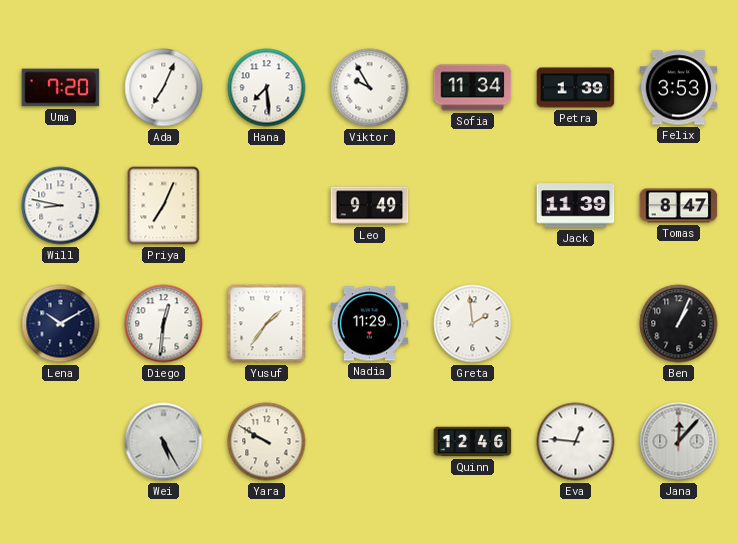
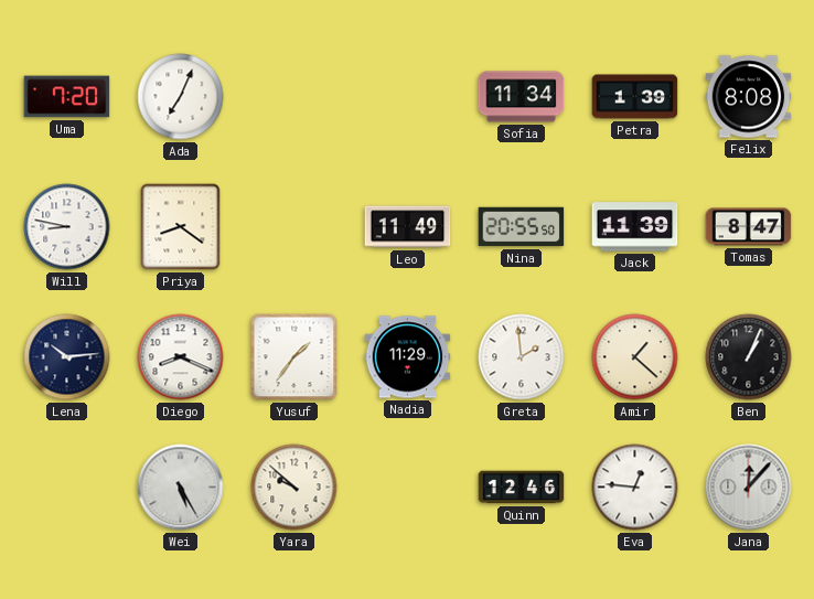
Hana: 7:29 -> none (267, 88)
Viktor: 9:55 -> none (370, 88)
Felix: 3:53 -> 8:08 (749, 97)
Priya: 7:04 -> 8:21 (181, 227)
Leo: 9:49 -> 11:49 (408, 227)
Nina: none -> 20:55 (522, 227)
Lena: 10:10 -> 10:14 (67, 357)
Diego: 12:31 -> 8:19 (181, 357)
Amir: none -> 1:22 (635, 357)
Yara: 9:50 -> 9:52 (294, 488)
